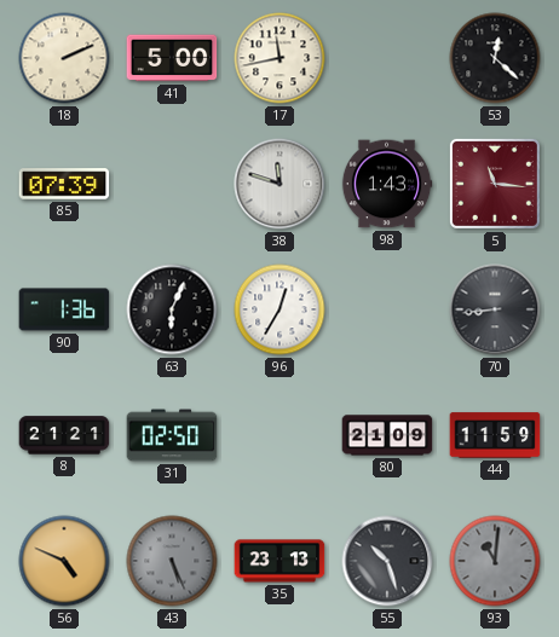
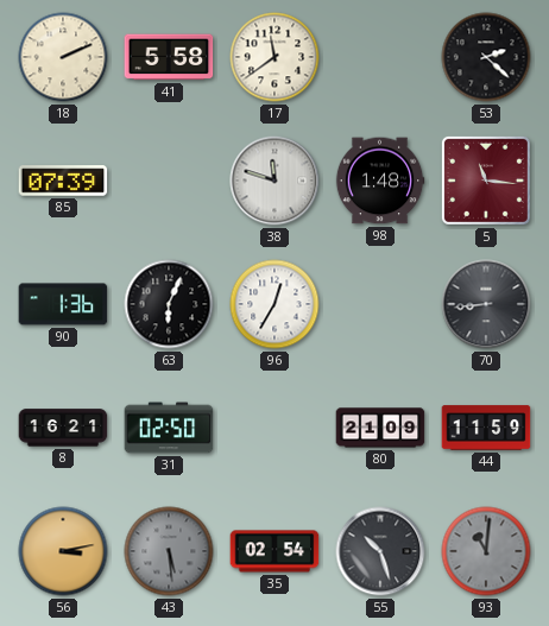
41: 5:00 -> 5:58 (169, 57)
17: 11:43 -> 11:39 (274, 57)
53: 12:22 -> 2:22 (486, 57)
98: 1:43 -> 1:48 (380, 181)
8: 21:21 -> 16:21 (63, 428)
56: 4:49 -> 3:13 (63, 551)
43: 5:26 -> 5:29 (169, 551)
35: 23:13 -> 02:54 (274, 551)
